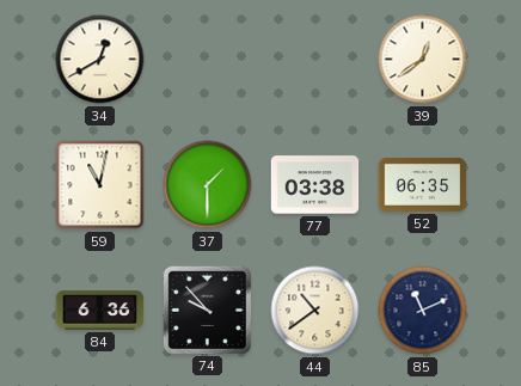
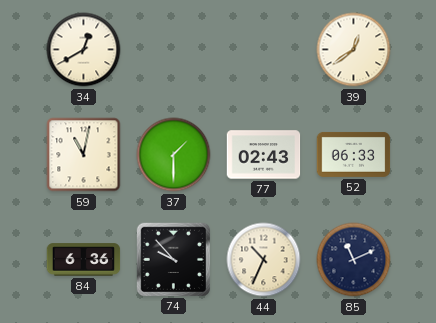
77: 03:38 -> 02:43 (264, 155)
52: 06:35 -> 06:33 (354, 154)
44: 10:39 -> 10:34 (264, 260)
